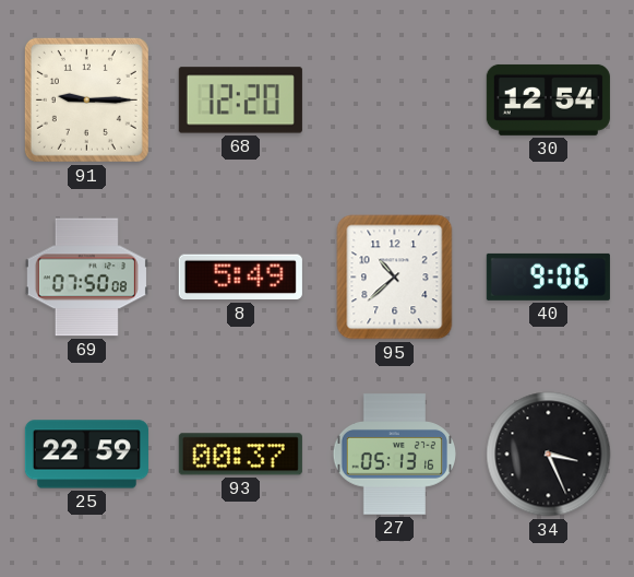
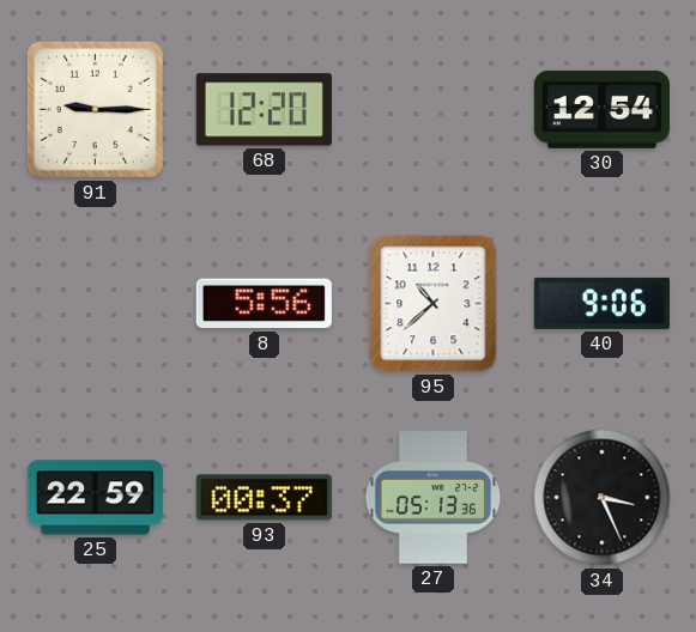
69: 07:50 -> none (86, 278)
8: 5:49 -> 5:56 (264, 304)
27: 05:13:16 -> 05:13:36 (434, 498)
